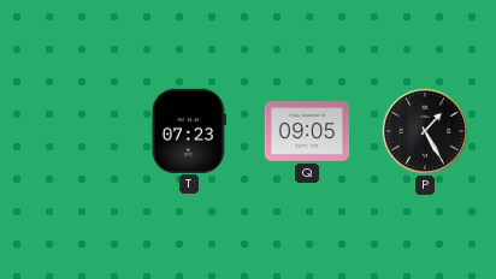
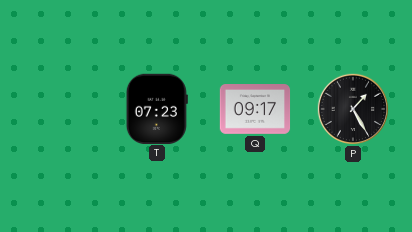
Q: 09:05 -> 09:17 (255, 110)
